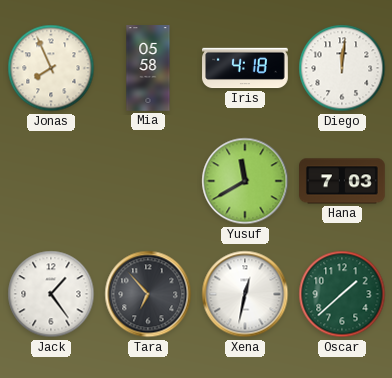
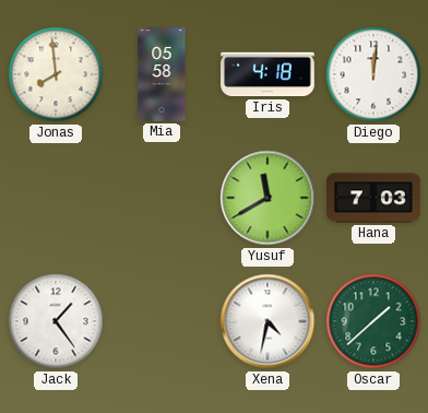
Jonas: 7:56 -> 7:59 (56, 74)
Tara: 6:53 -> none (148, 294)
Xena: 12:32 -> 4:32 (267, 321)
